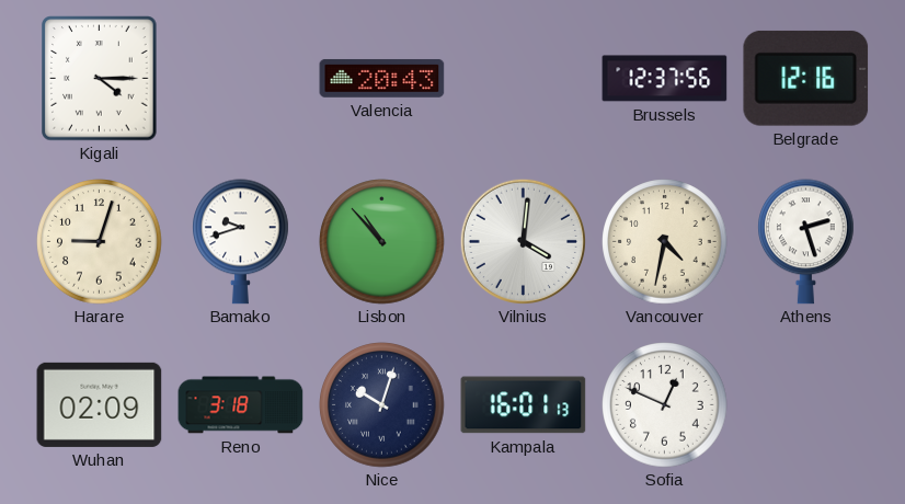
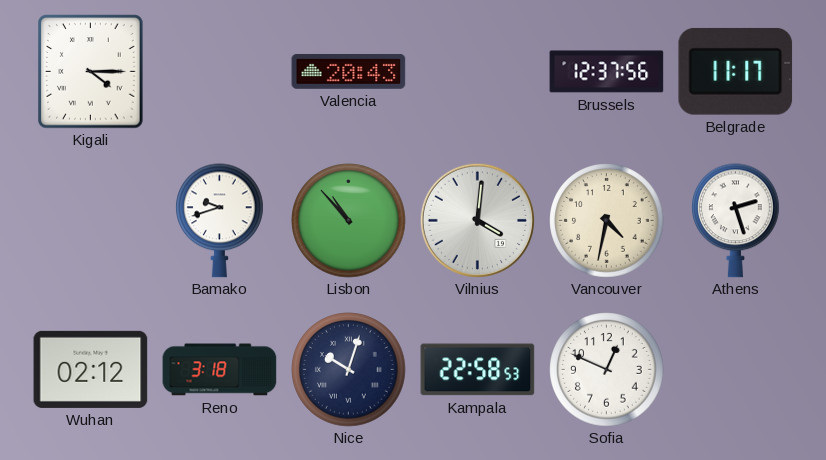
Belgrade: 12:16 -> 11:17 (736, 71)
Harare: 9:03 -> none (100, 242)
Wuhan: 02:09 -> 02:12 (91, 369)
Kampala: 16:01 -> 22:58 (478, 370)
